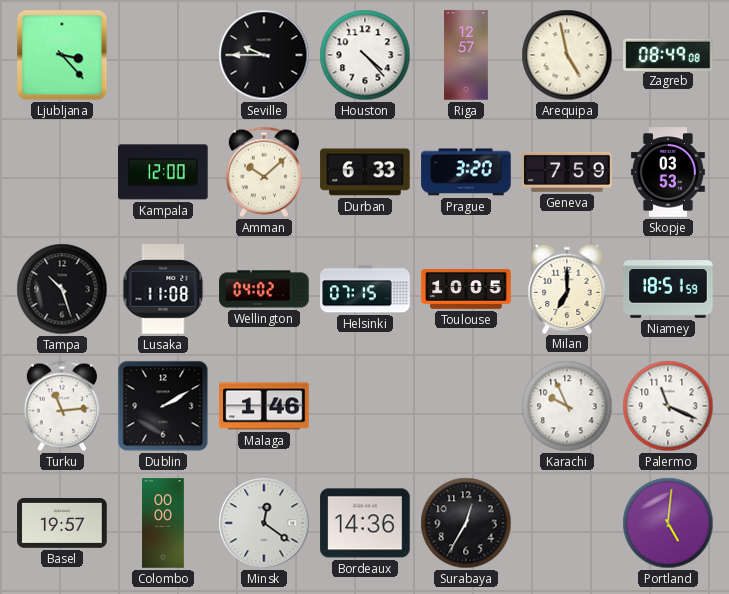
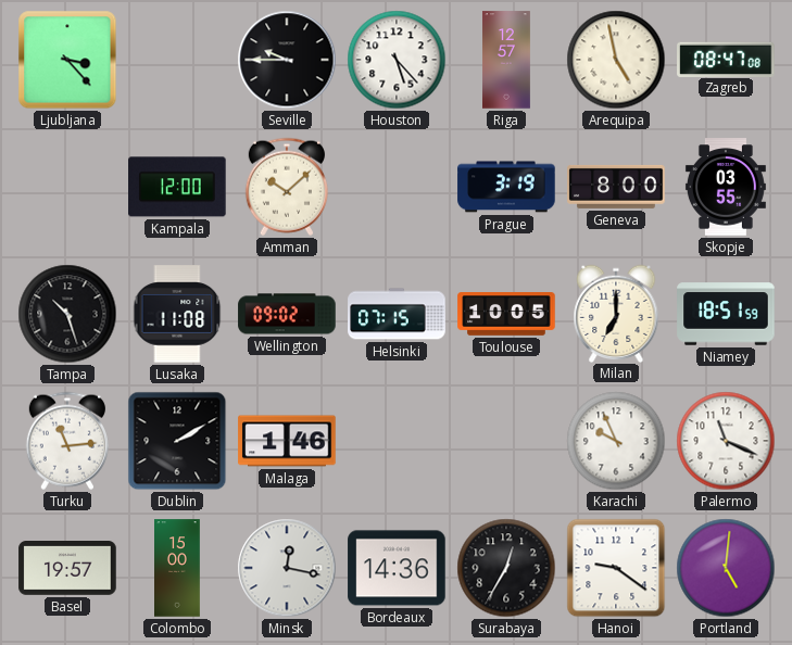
Houston: 4:23 -> 5:23 (397, 60)
Zagreb: 08:49 -> 08:47 (726, 59)
Durban: 6:33 -> none (365, 172)
Prague: 3:20 -> 3:19 (506, 187)
Geneva: 7:59 -> 8:00 (616, 187)
Skopje: 03:53 -> 03:55 (726, 187)
Wellington: 04:02 -> 09:02 (287, 314)
Colombo: 00:00 -> 15:00 (178, 568)
Minsk: 12:21 -> 12:17 (287, 568)
Hanoi: none -> 9:21 (616, 568)
